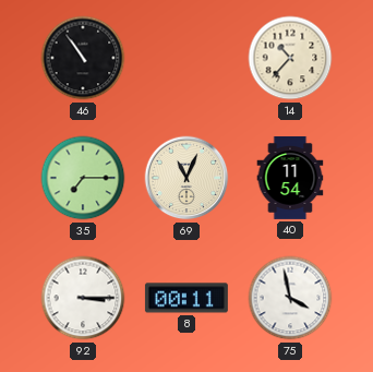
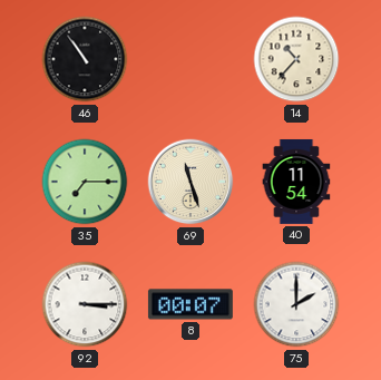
69: 11:04 -> 11:27 (190, 182)
8: 00:11 -> 00:07 (190, 304)
75: 3:58 -> 2:00 (296, 304)
